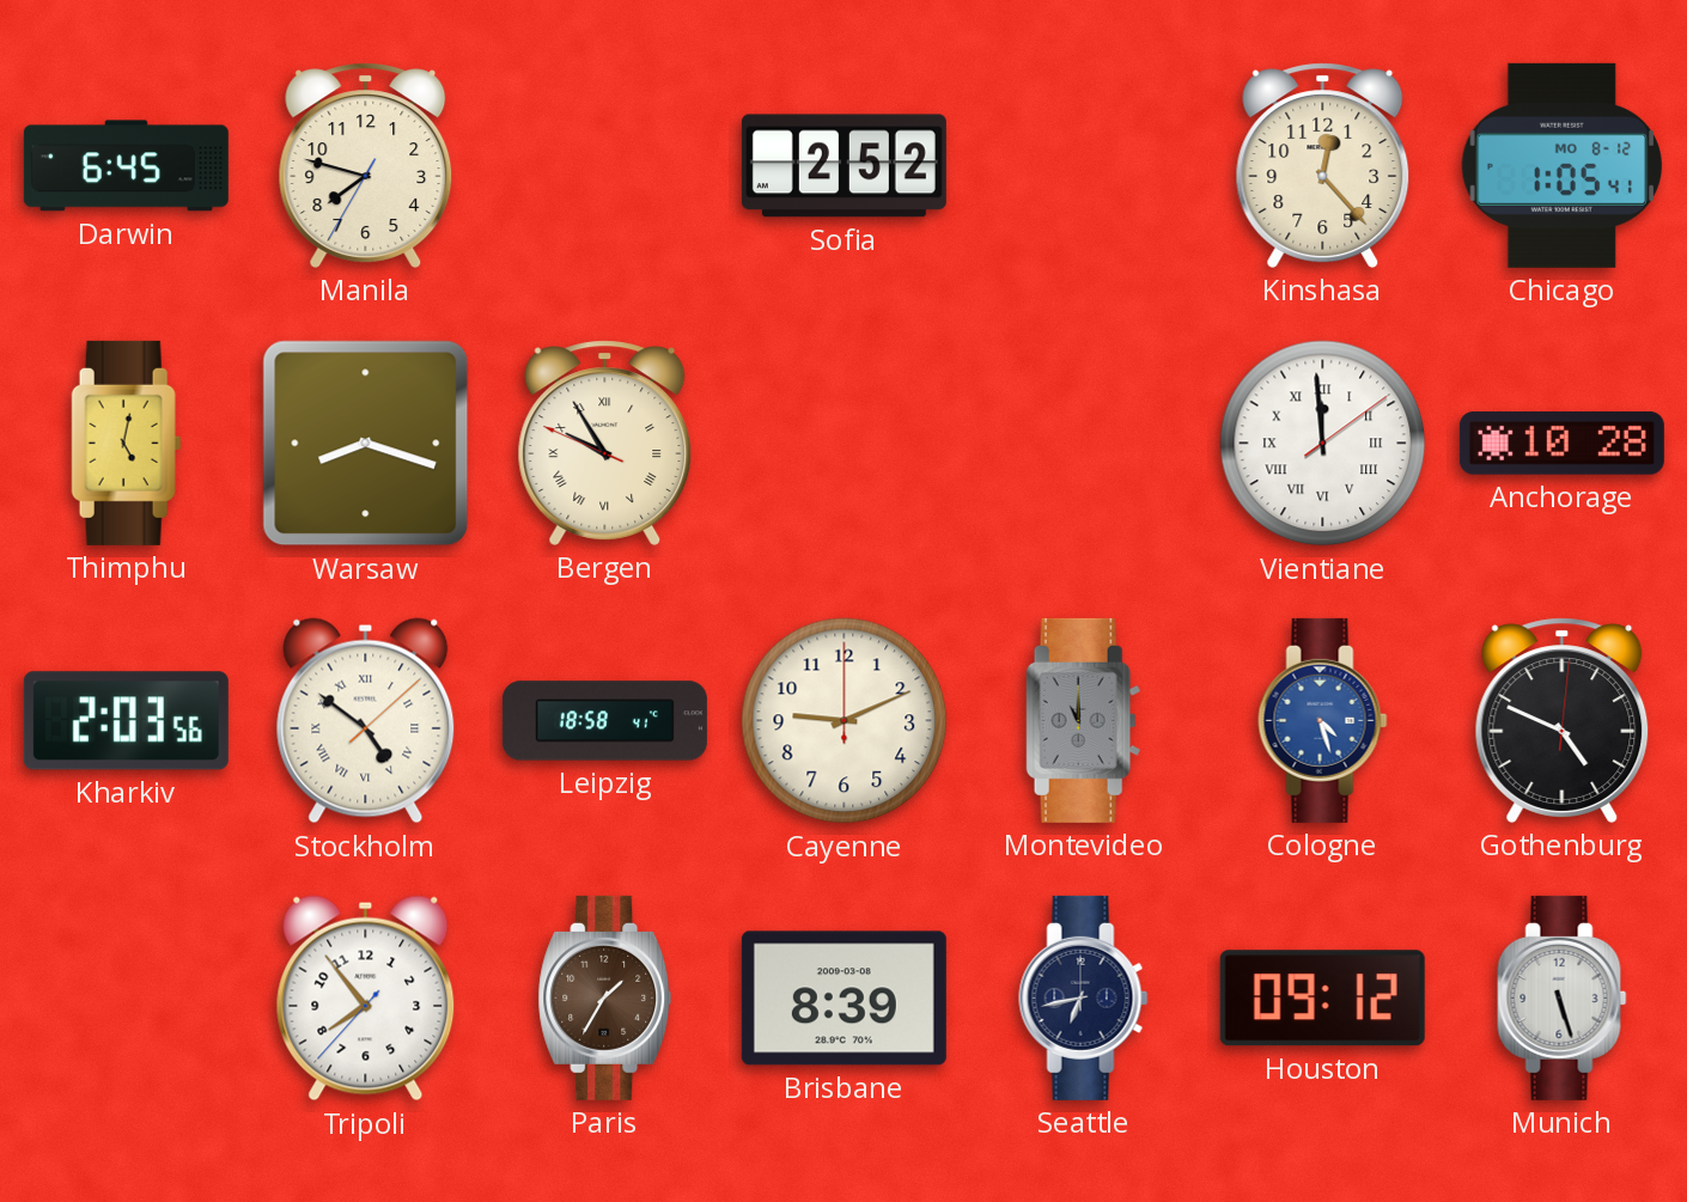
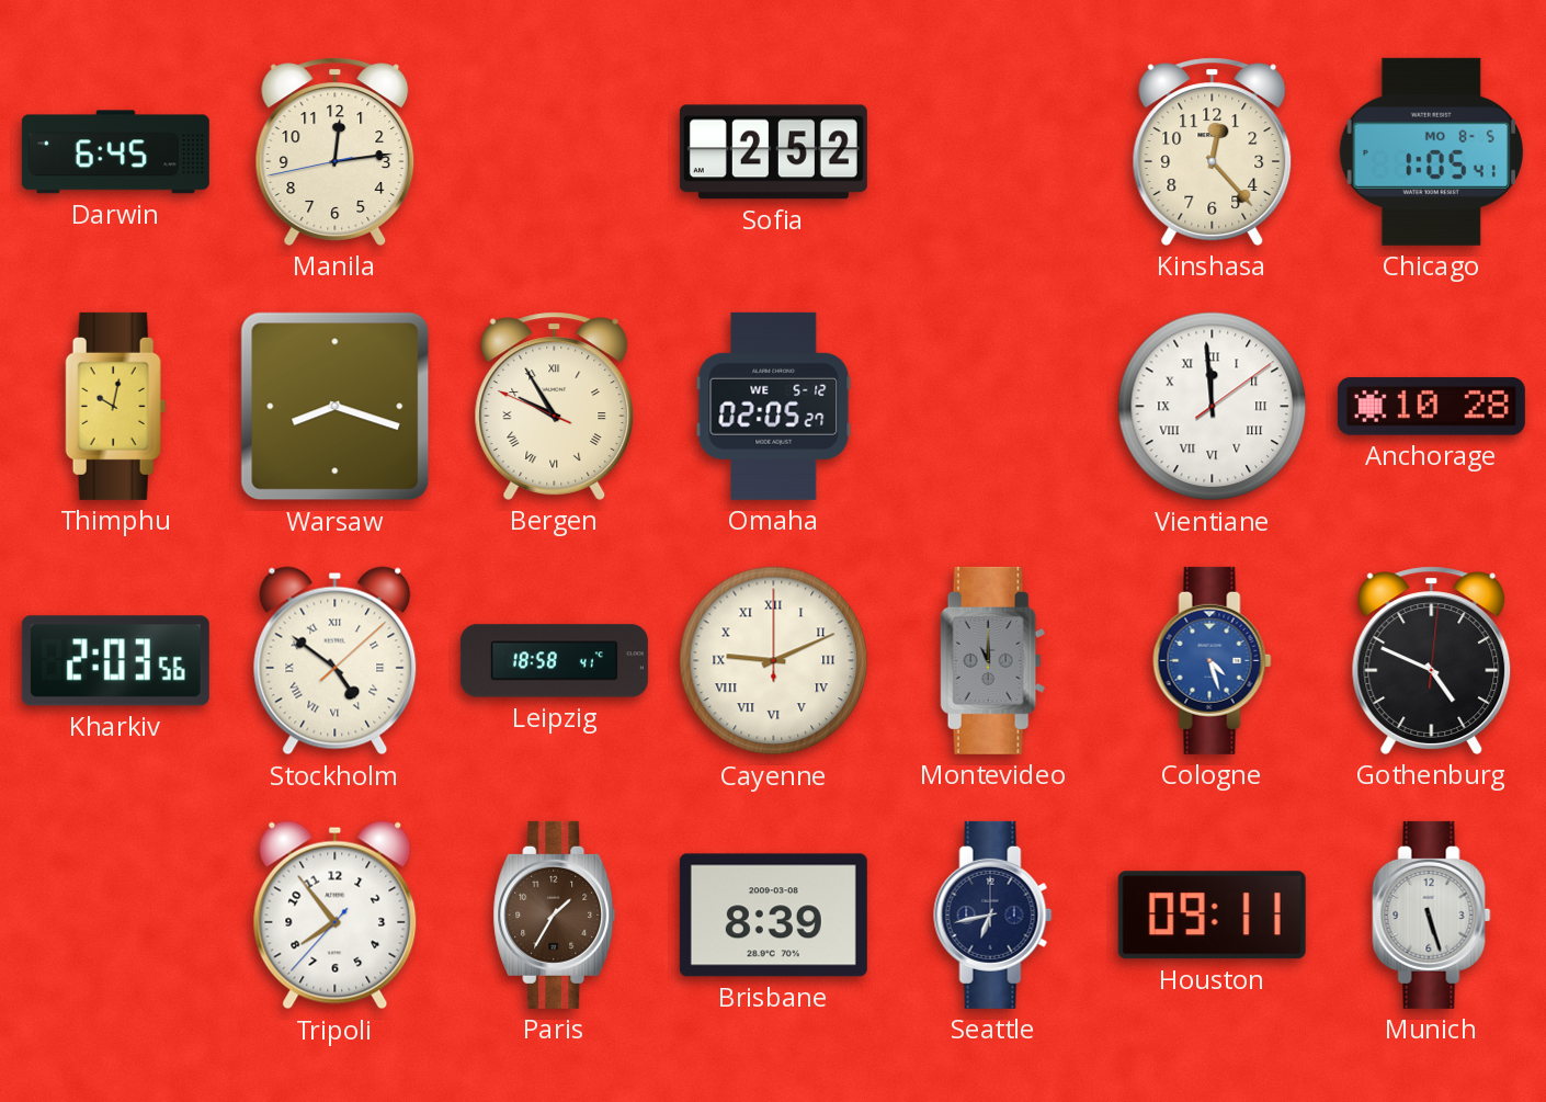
Manila: 7:47 -> 12:13 (336, 151)
Chicago date: MO 8-12 -> MO 8-5 (1432, 151)
Thimphu: 5:02 -> 10:02 (116, 406)
Omaha: none -> 02:05 (774, 406)
Cayenne numerals: Arabic -> Roman (774, 661)
Houston: 09:12 -> 09:11 (1212, 916)
